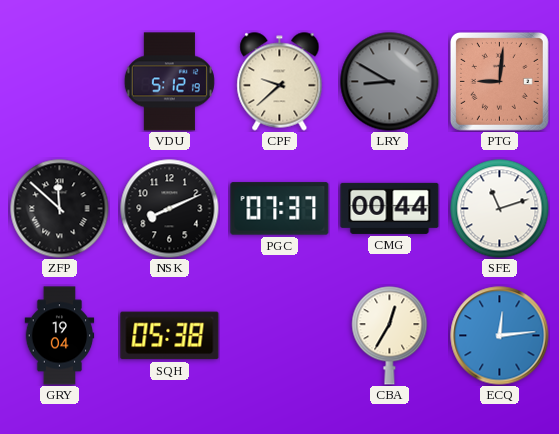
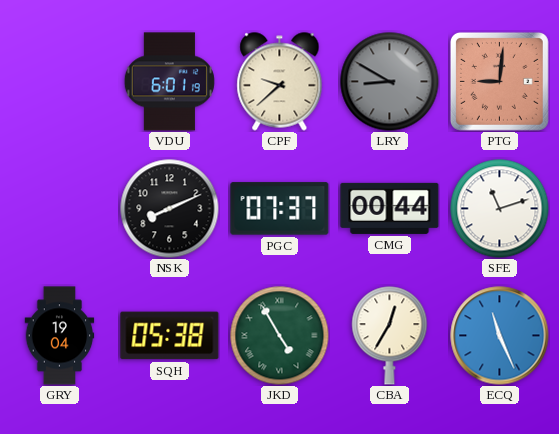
VDU: 5:12 -> 6:01 (169, 82)
ZFP: 11:52 -> none (60, 209)
JKD: none -> 4:55 (280, 336)
ECQ: 12:14 -> 11:26 (500, 336)
